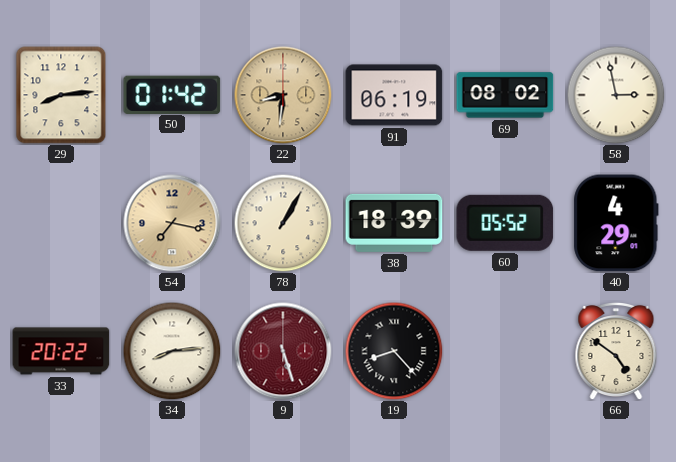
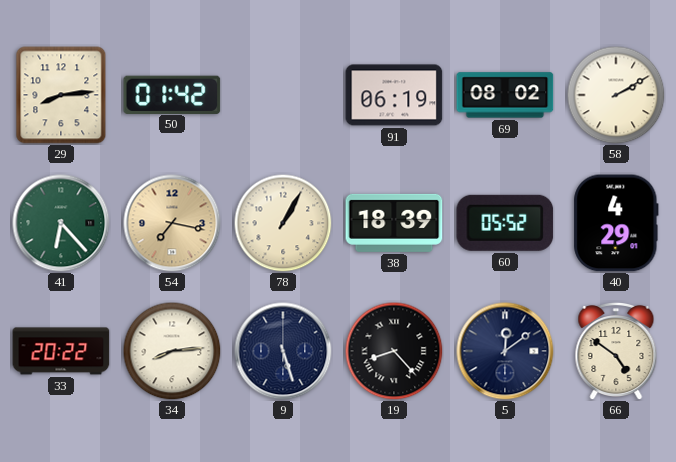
22: 8:31 -> none (283, 95)
58: 2:58 -> 2:10 (616, 95)
41: none -> 6:23 (61, 223)
9 dial: burgundy -> navy (283, 351)
5: none -> 12:09 (505, 351)
